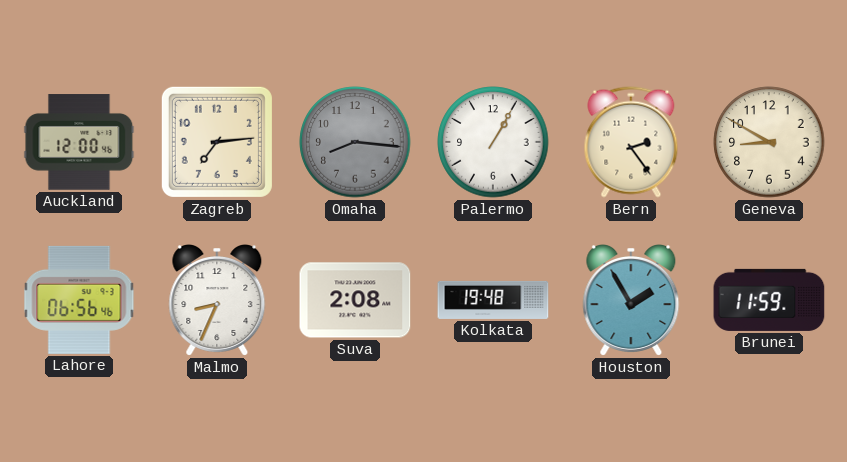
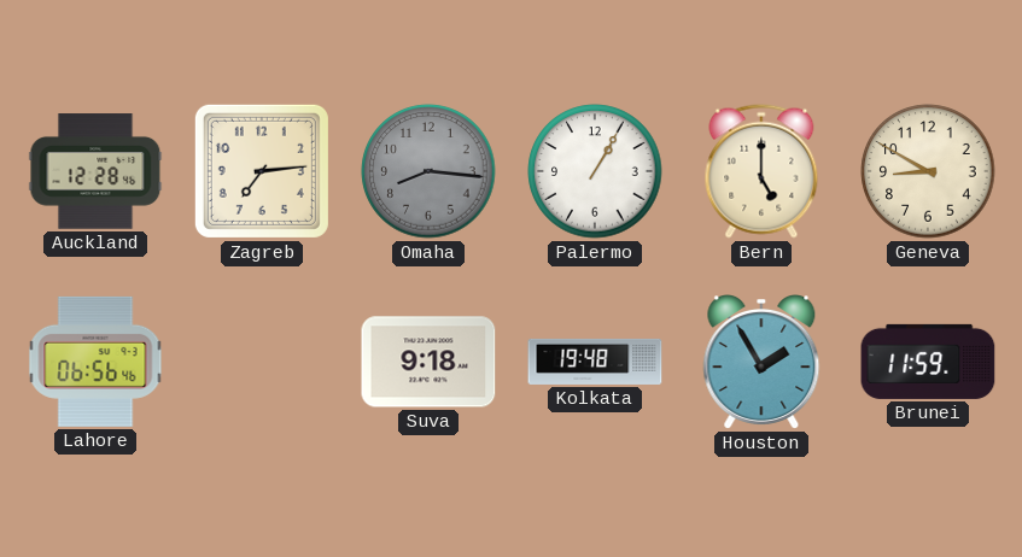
Auckland: 12:00 -> 12:28 (95, 171)
Bern: 2:24 -> 5:00 (761, 171)
Malmo: 8:34 -> none (217, 301)
Suva: 2:08 -> 9:18 (428, 362)
